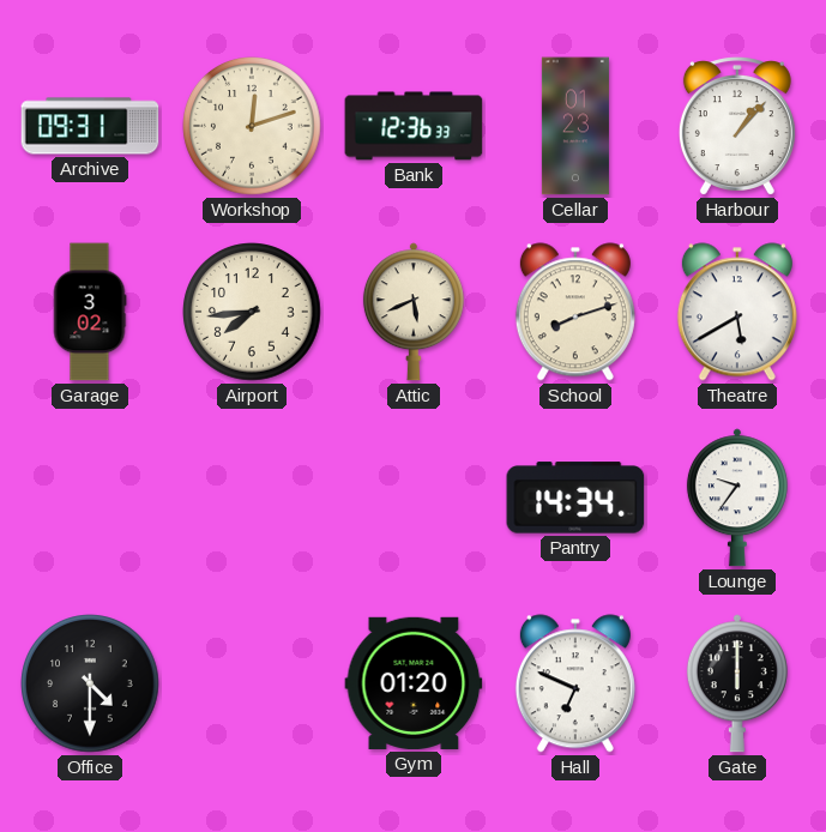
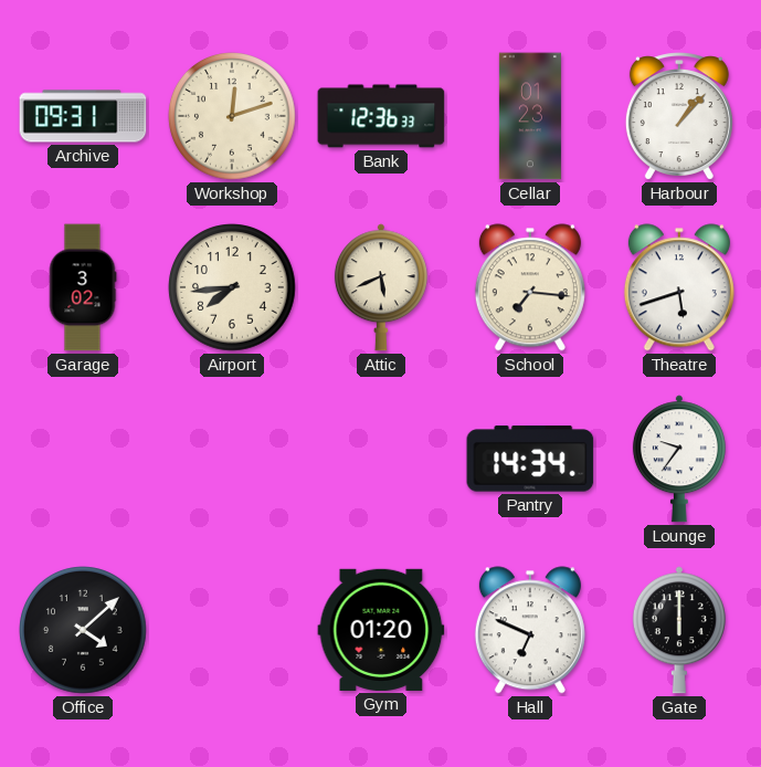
School: 8:12 -> 7:16 (530, 287)
Theatre: 5:40 -> 5:42 (679, 287)
Office: 4:30 -> 4:08 (83, 630)
